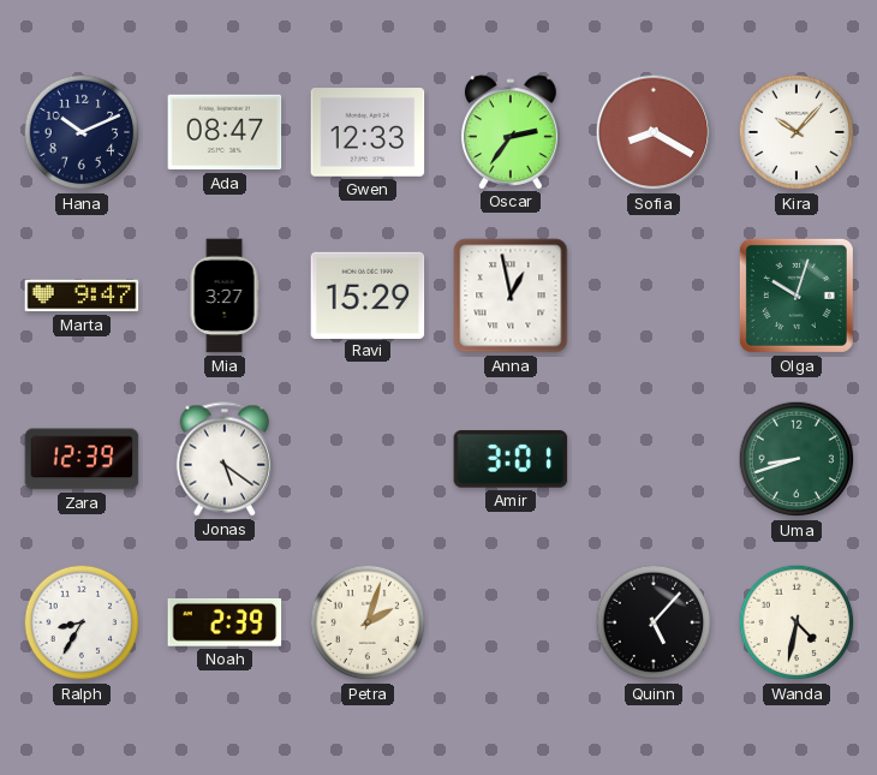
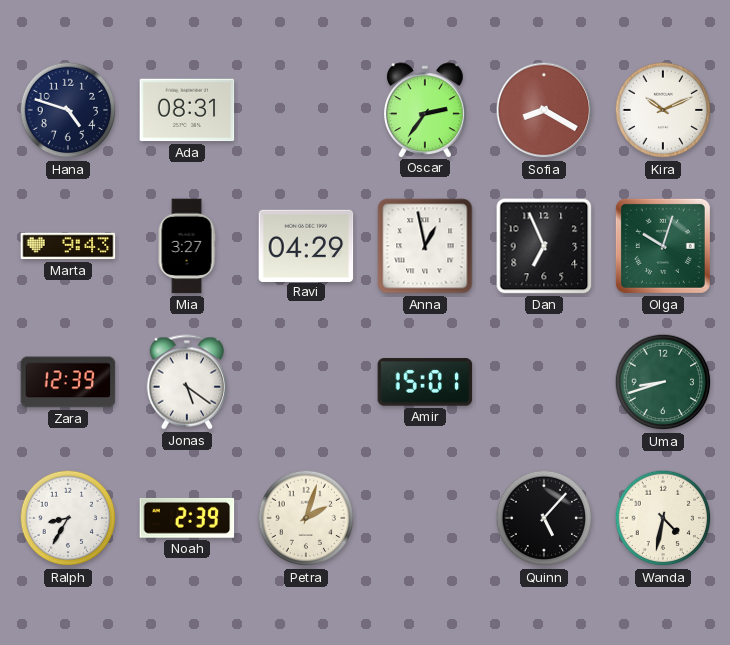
Hana: 10:11 -> 4:48 (68, 110)
Ada: 08:47 -> 08:31 (187, 110)
Gwen: 12:33 -> none (368, 132)
Kira: 10:07 -> 10:11 (663, 110)
Marta: 9:47 -> 9:43 (68, 246)
Ravi: 15:29 -> 04:29 (306, 245)
Dan: none -> 6:56 (544, 246)
Amir: 3:01 -> 15:01 (425, 382)
